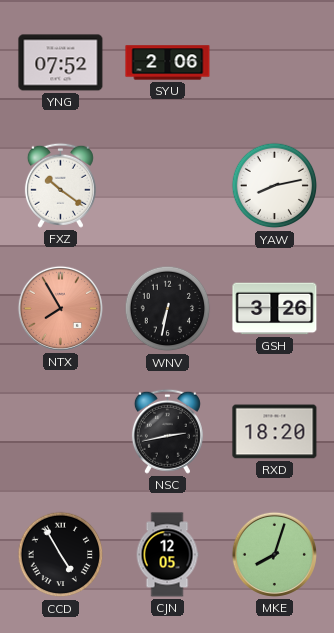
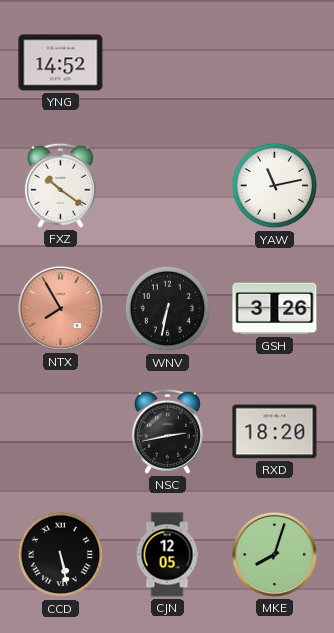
YNG: 07:52 -> 14:52 (61, 63)
SYU: 2:06 -> none (168, 63)
YAW: 8:13 -> 11:13 (275, 186)
CCD: 4:55 -> 5:28 (61, 555)
